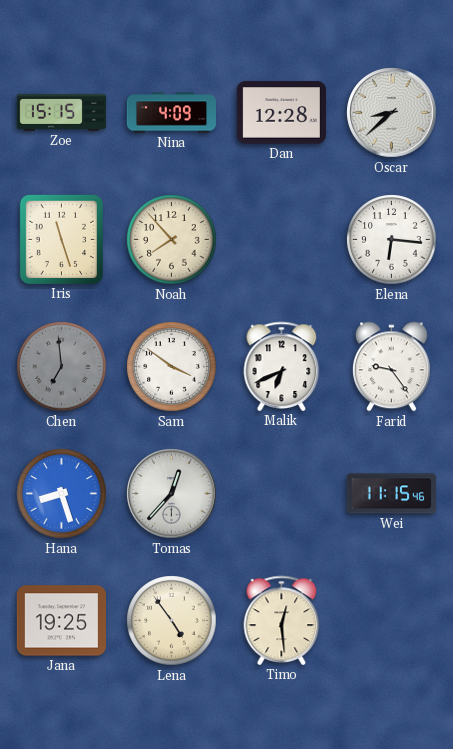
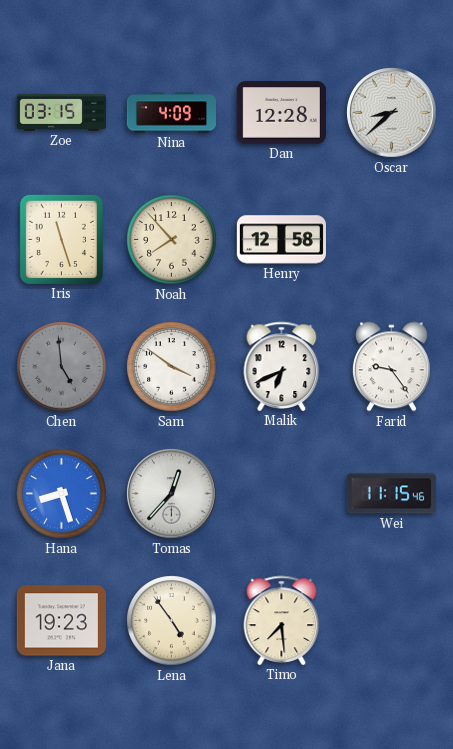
Zoe: 15:15 -> 03:15 (61, 112)
Henry: none -> 12:58 (281, 240)
Elena: 6:16 -> none (392, 240)
Chen: 6:59 -> 4:59 (62, 367)
Jana: 19:25 -> 19:23 (61, 621)
Timo: 12:29 -> 7:29 (282, 620)
